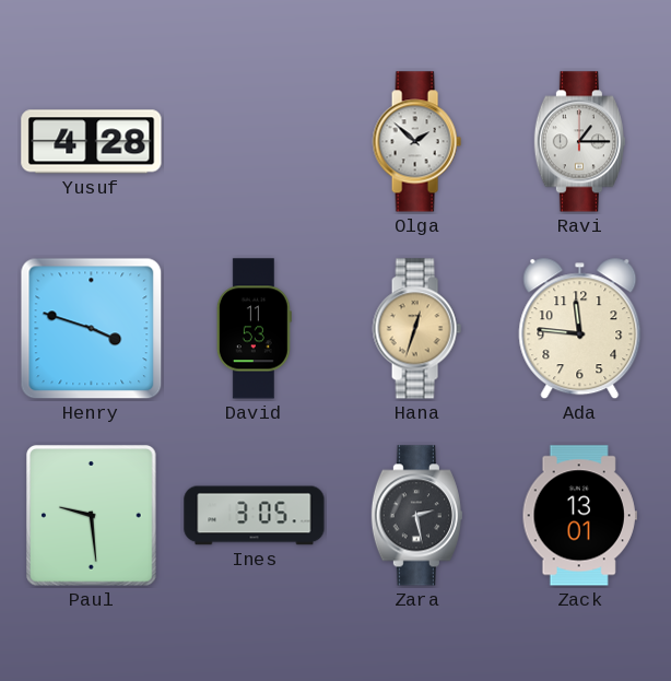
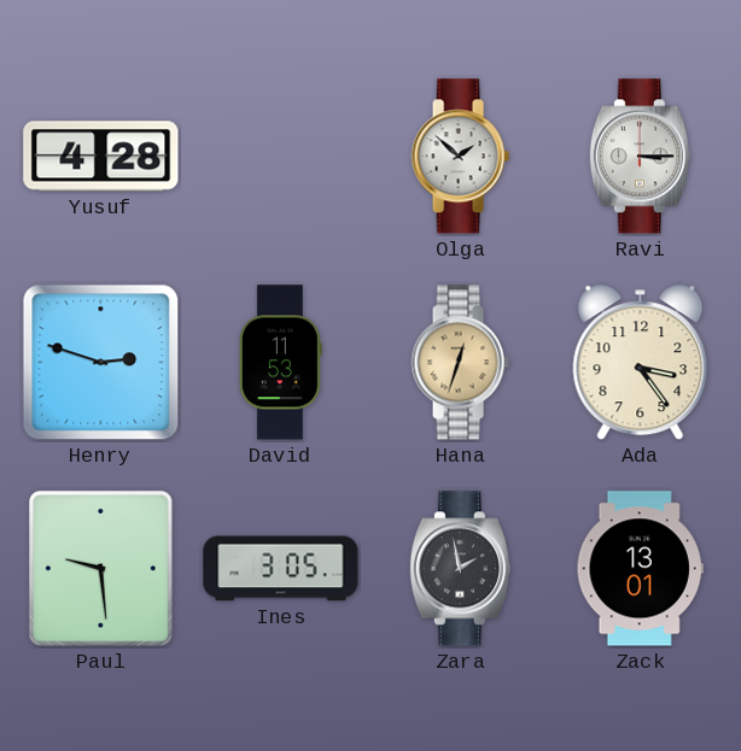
Ravi: 1:15 -> 3:15 (640, 157)
Henry: 3:48 -> 2:48 (101, 363)
Ada: 11:46 -> 3:24 (641, 363)
Zara: 2:28 -> 1:58 (460, 569)
